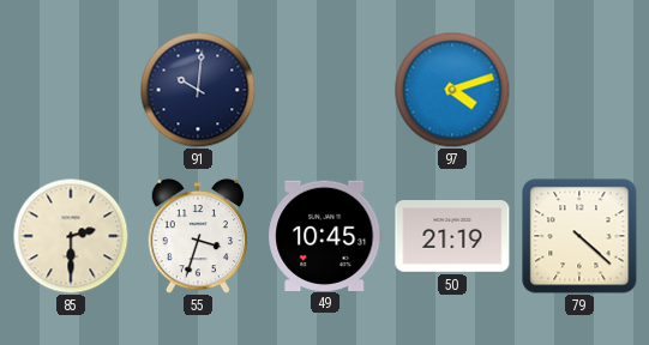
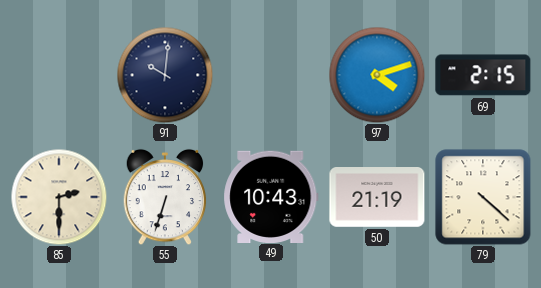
69: none -> 2:15 (483, 75)
55: 3:33 -> 6:33 (165, 197)
49: 10:45 -> 10:43 (271, 196)
